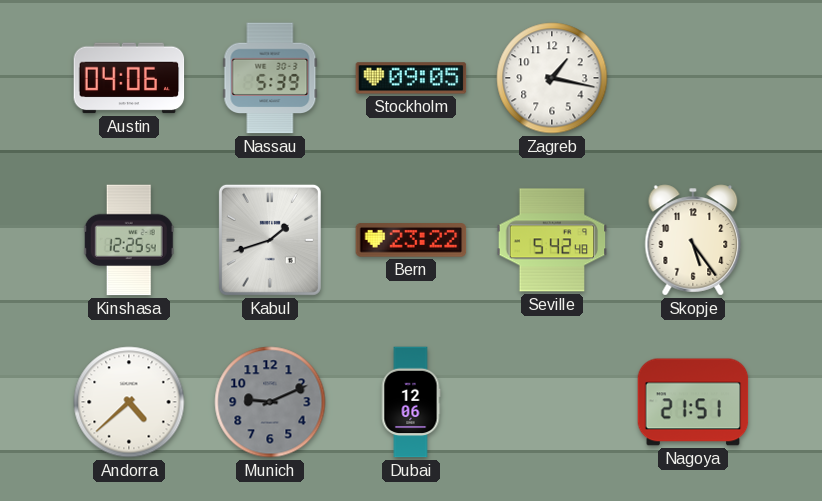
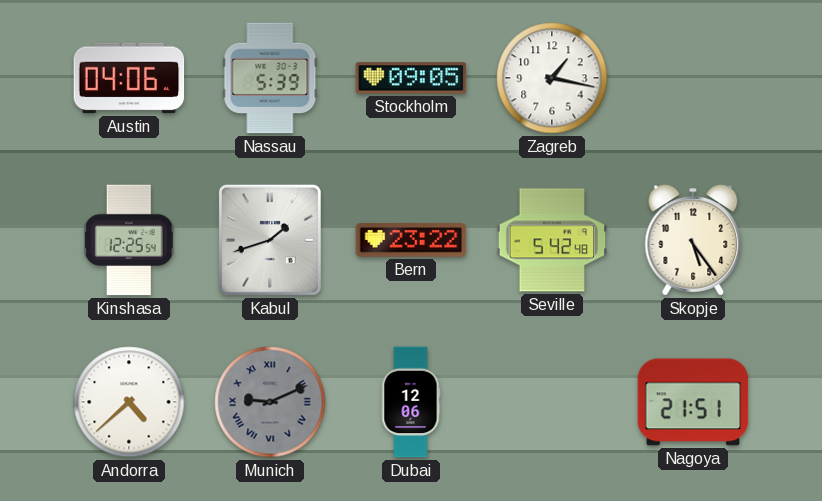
Munich numerals: Arabic -> Roman (270, 402)
